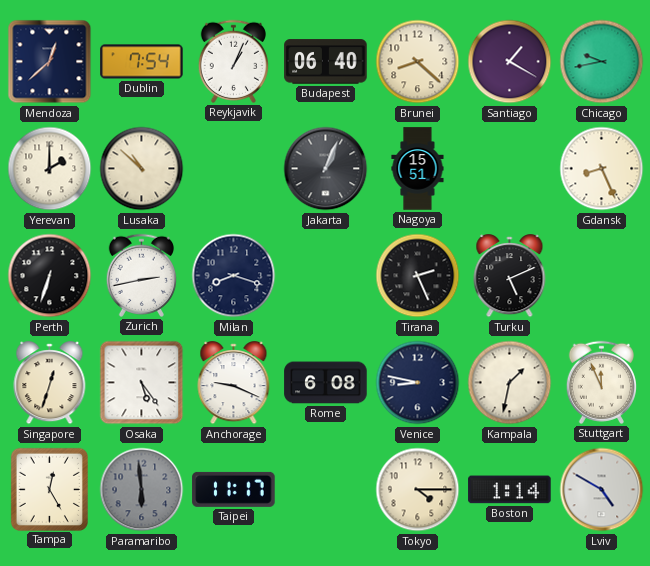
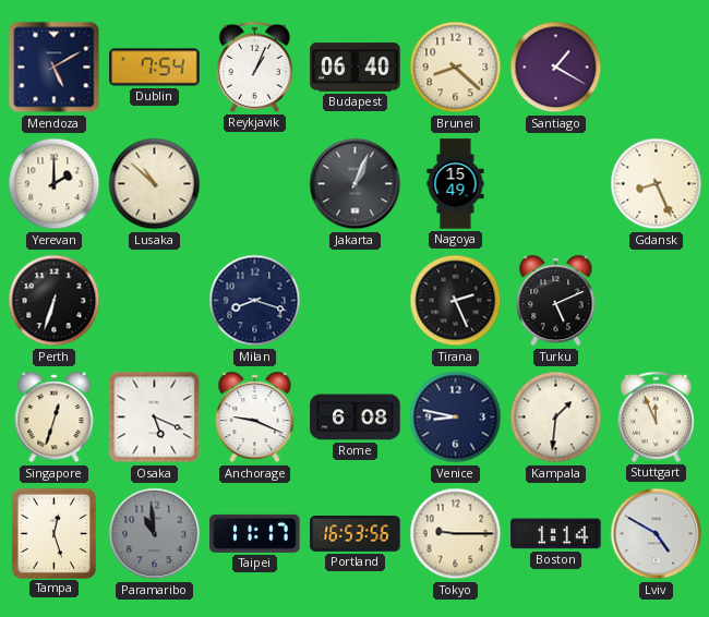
Mendoza: 12:38 -> 5:10 (55, 68)
Chicago: 9:43 -> none (602, 62)
Nagoya: 15:51 -> 15:49 (456, 184)
Zurich: 2:43 -> none (141, 275)
Osaka: 5:24 -> 5:19 (155, 418)
Kampala: 1:32 -> 1:31 (556, 418)
Tampa: 12:25 -> 12:27 (53, 533)
Paramaribo: 5:59 -> 10:59 (155, 534)
Portland: none -> 16:53 (356, 534)
Tokyo: 4:15 -> 9:15 (456, 534)
